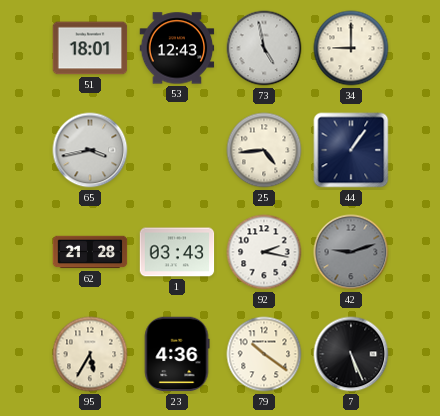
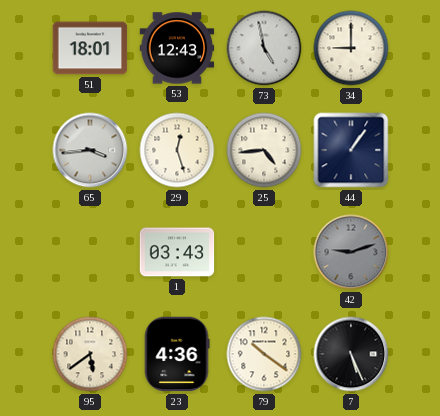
65: 3:43 -> 3:44 (90, 150)
29: none -> 12:27 (177, 150)
62: 21:28 -> none (90, 252)
92: 2:17 -> none (264, 252)
95: 5:35 -> 5:39 (90, 354)
